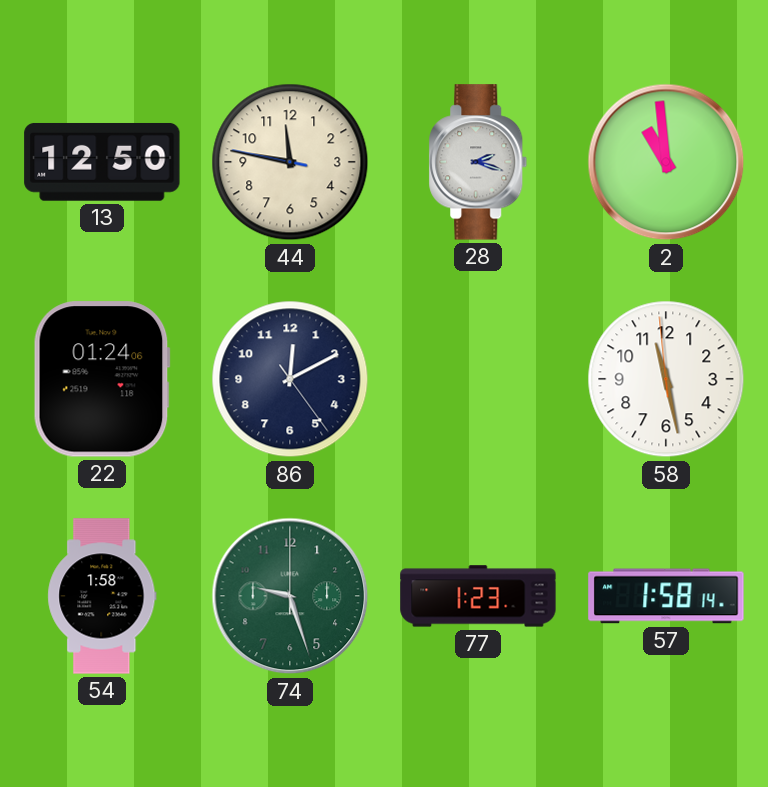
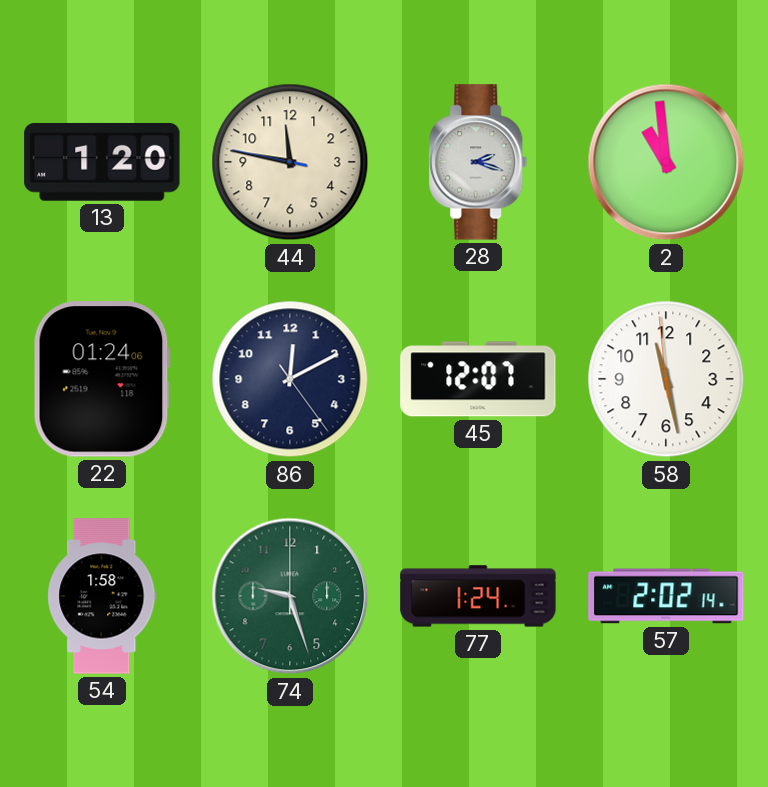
13: 12:50 -> 1:20 (102, 162)
45: none -> 12:07 (478, 379)
77: 1:23 -> 1:24 (478, 596)
57: 1:58 -> 2:02 (666, 596)
